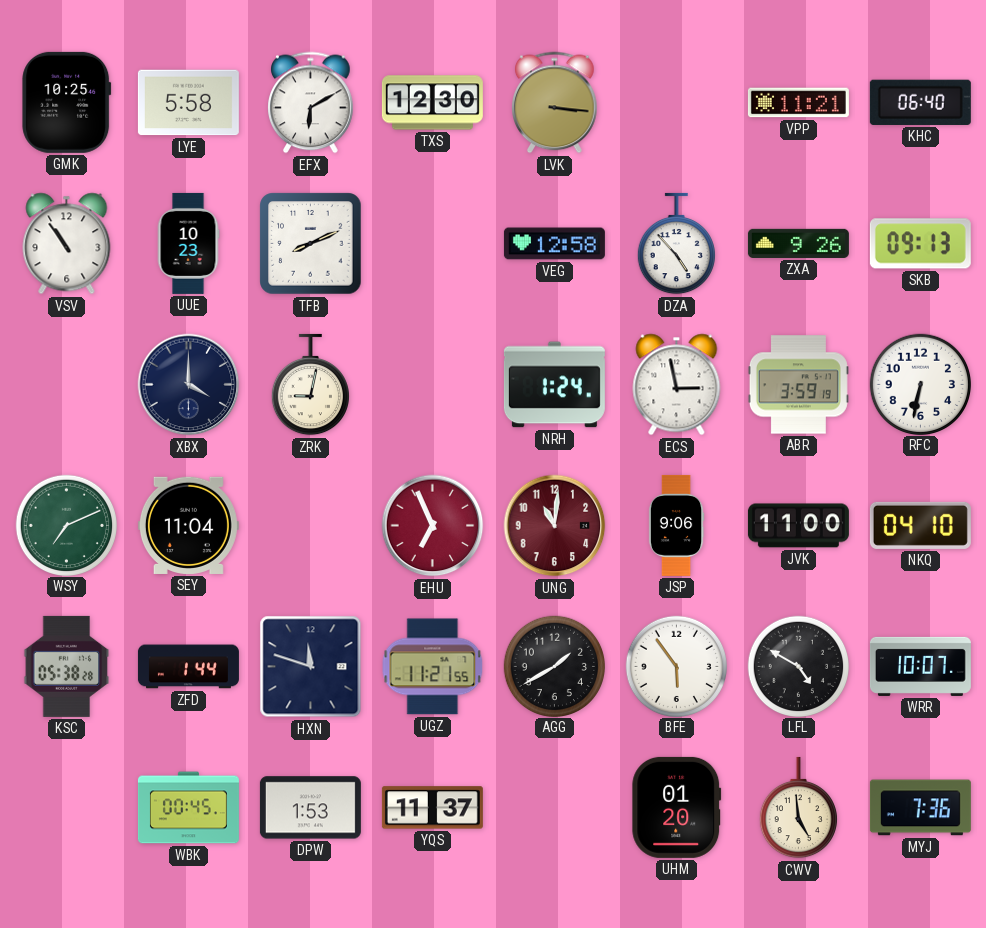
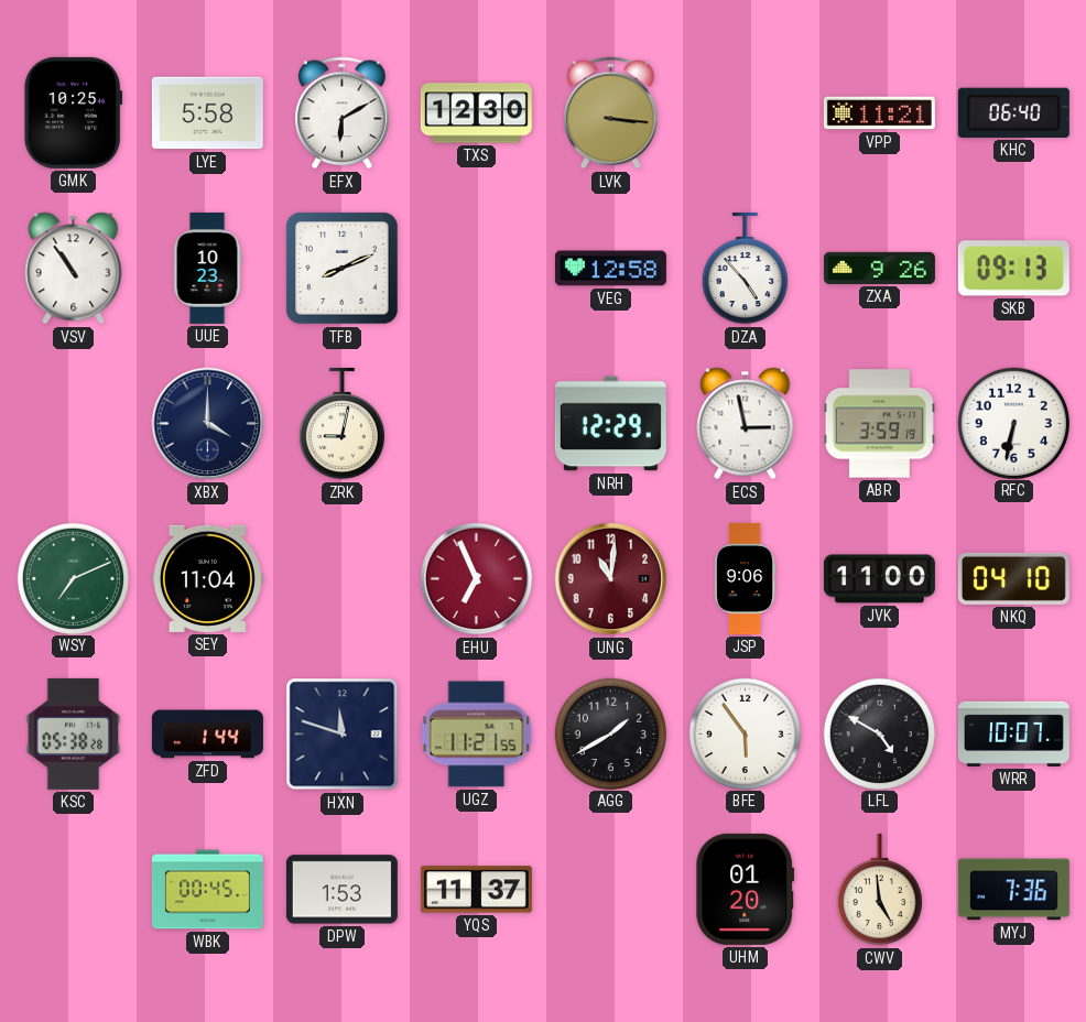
NRH: 1:24 -> 12:29 (610, 424)
